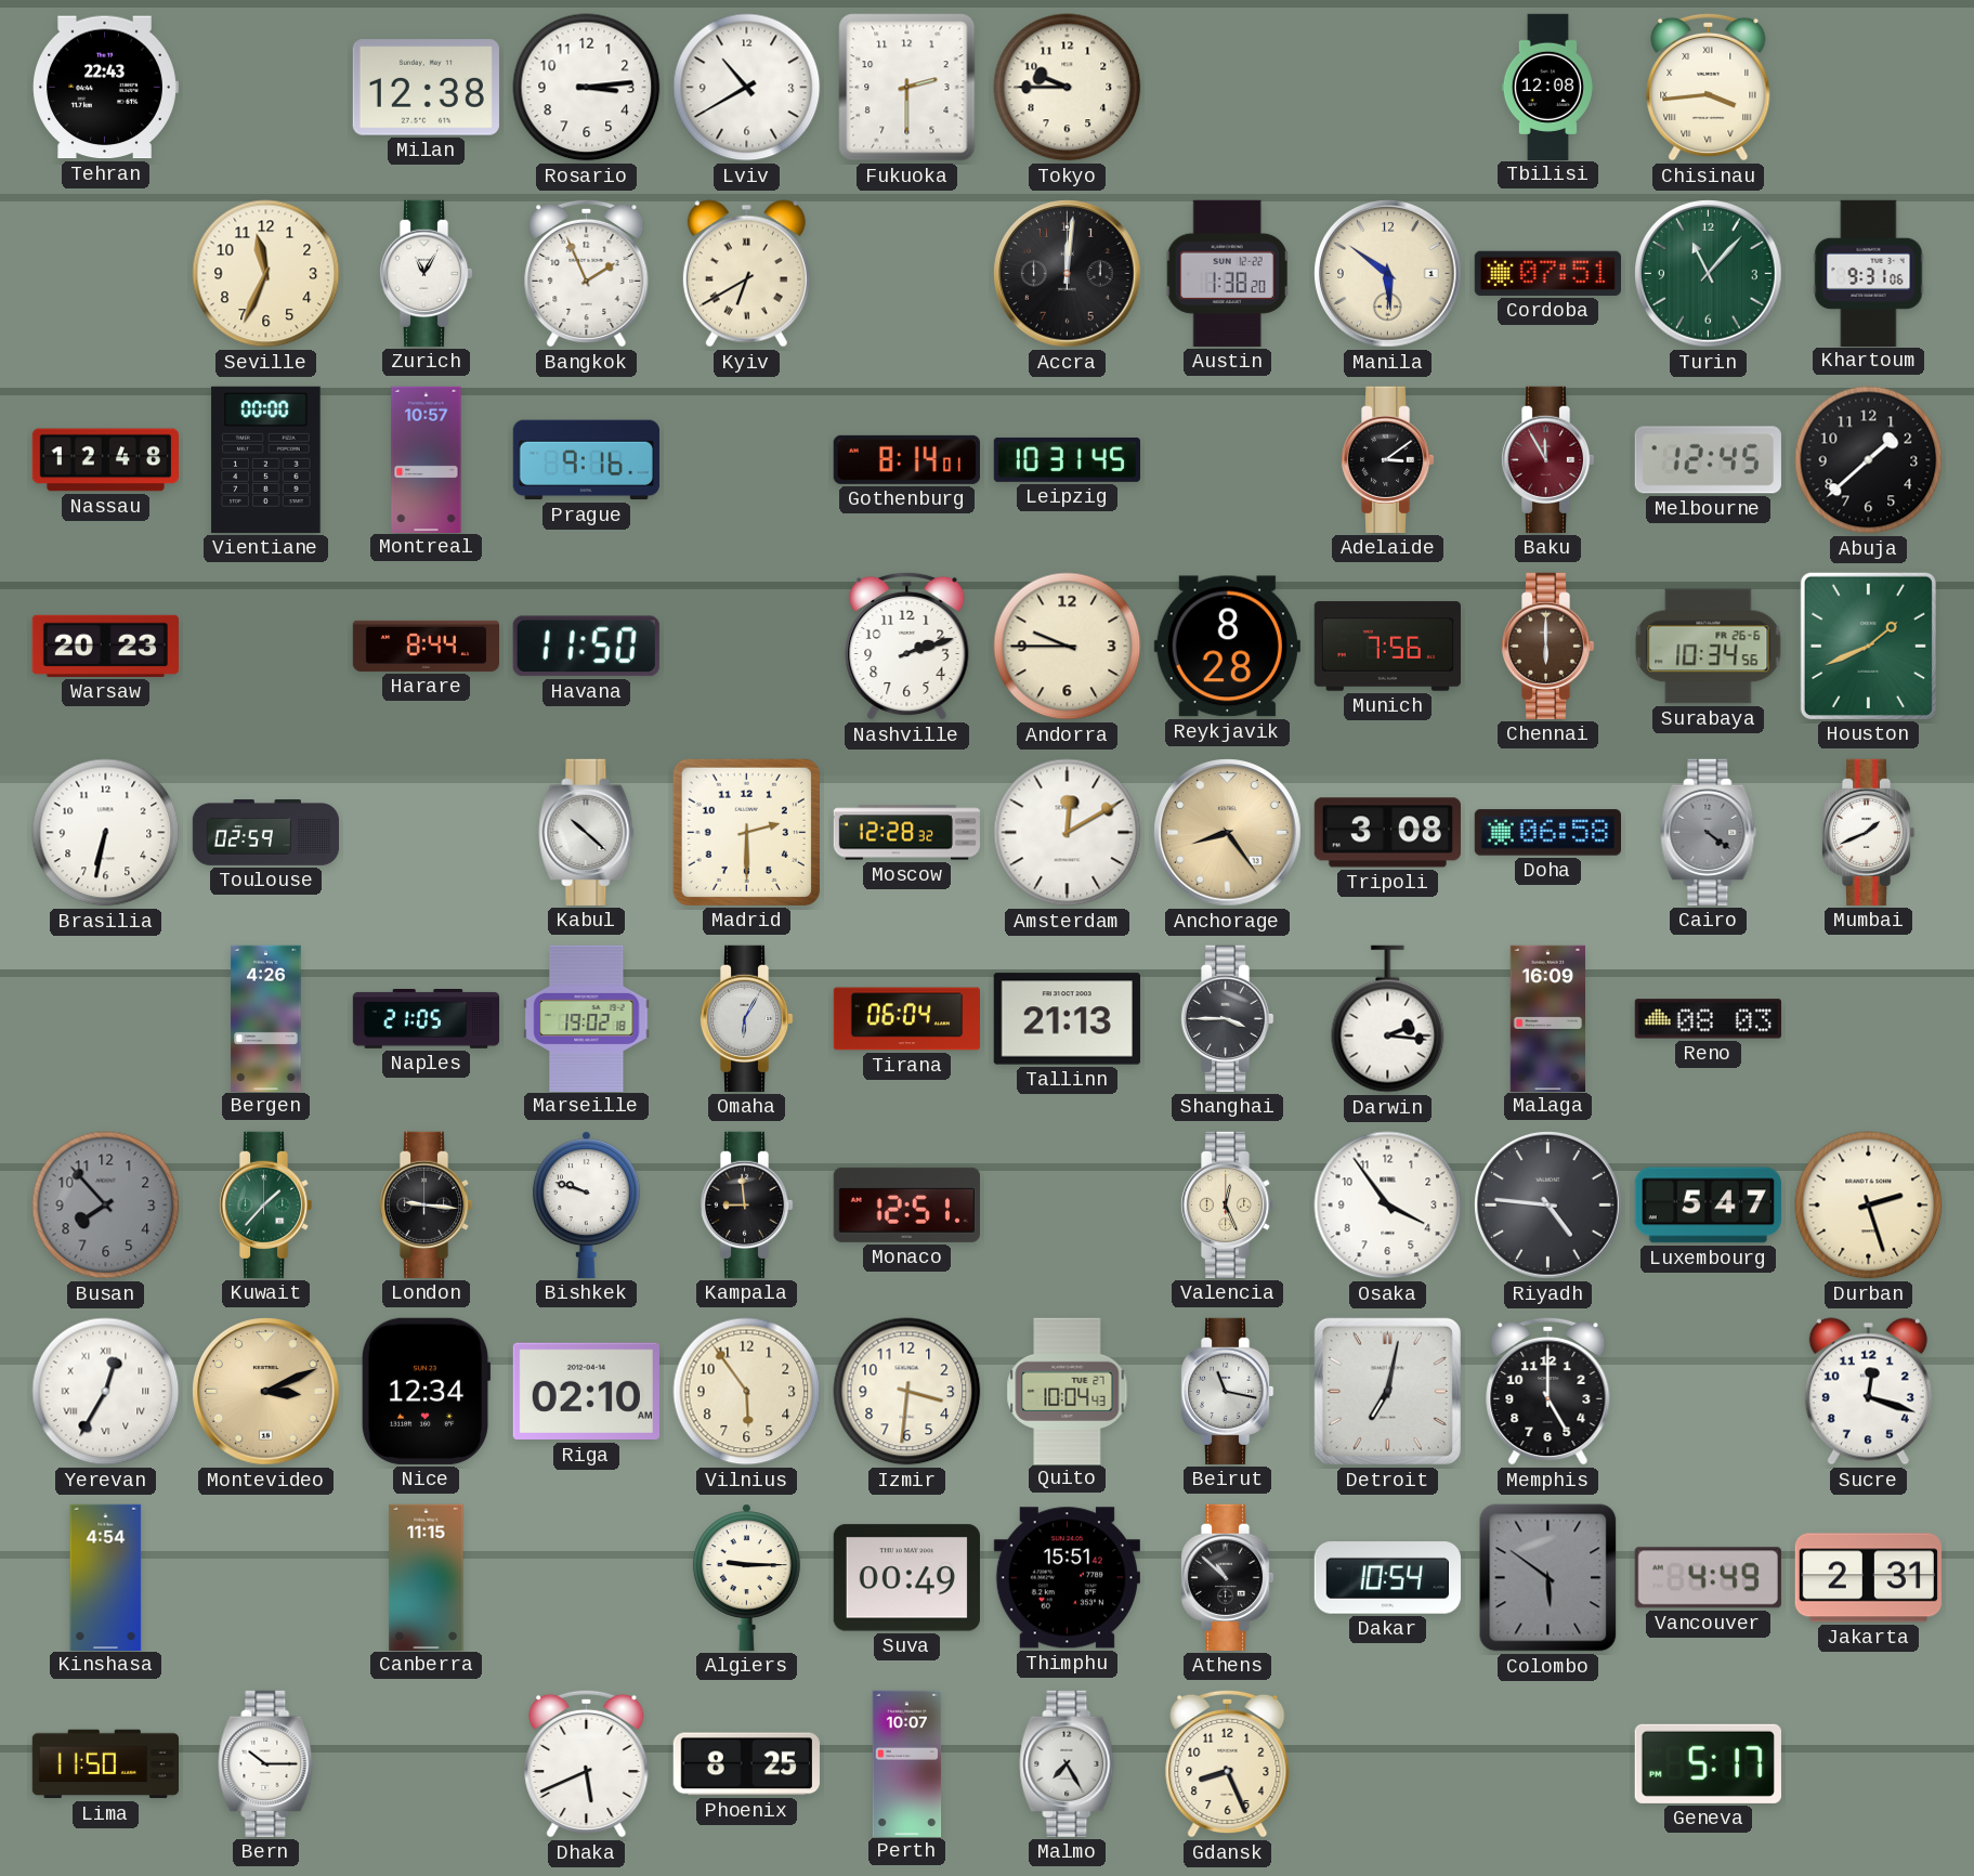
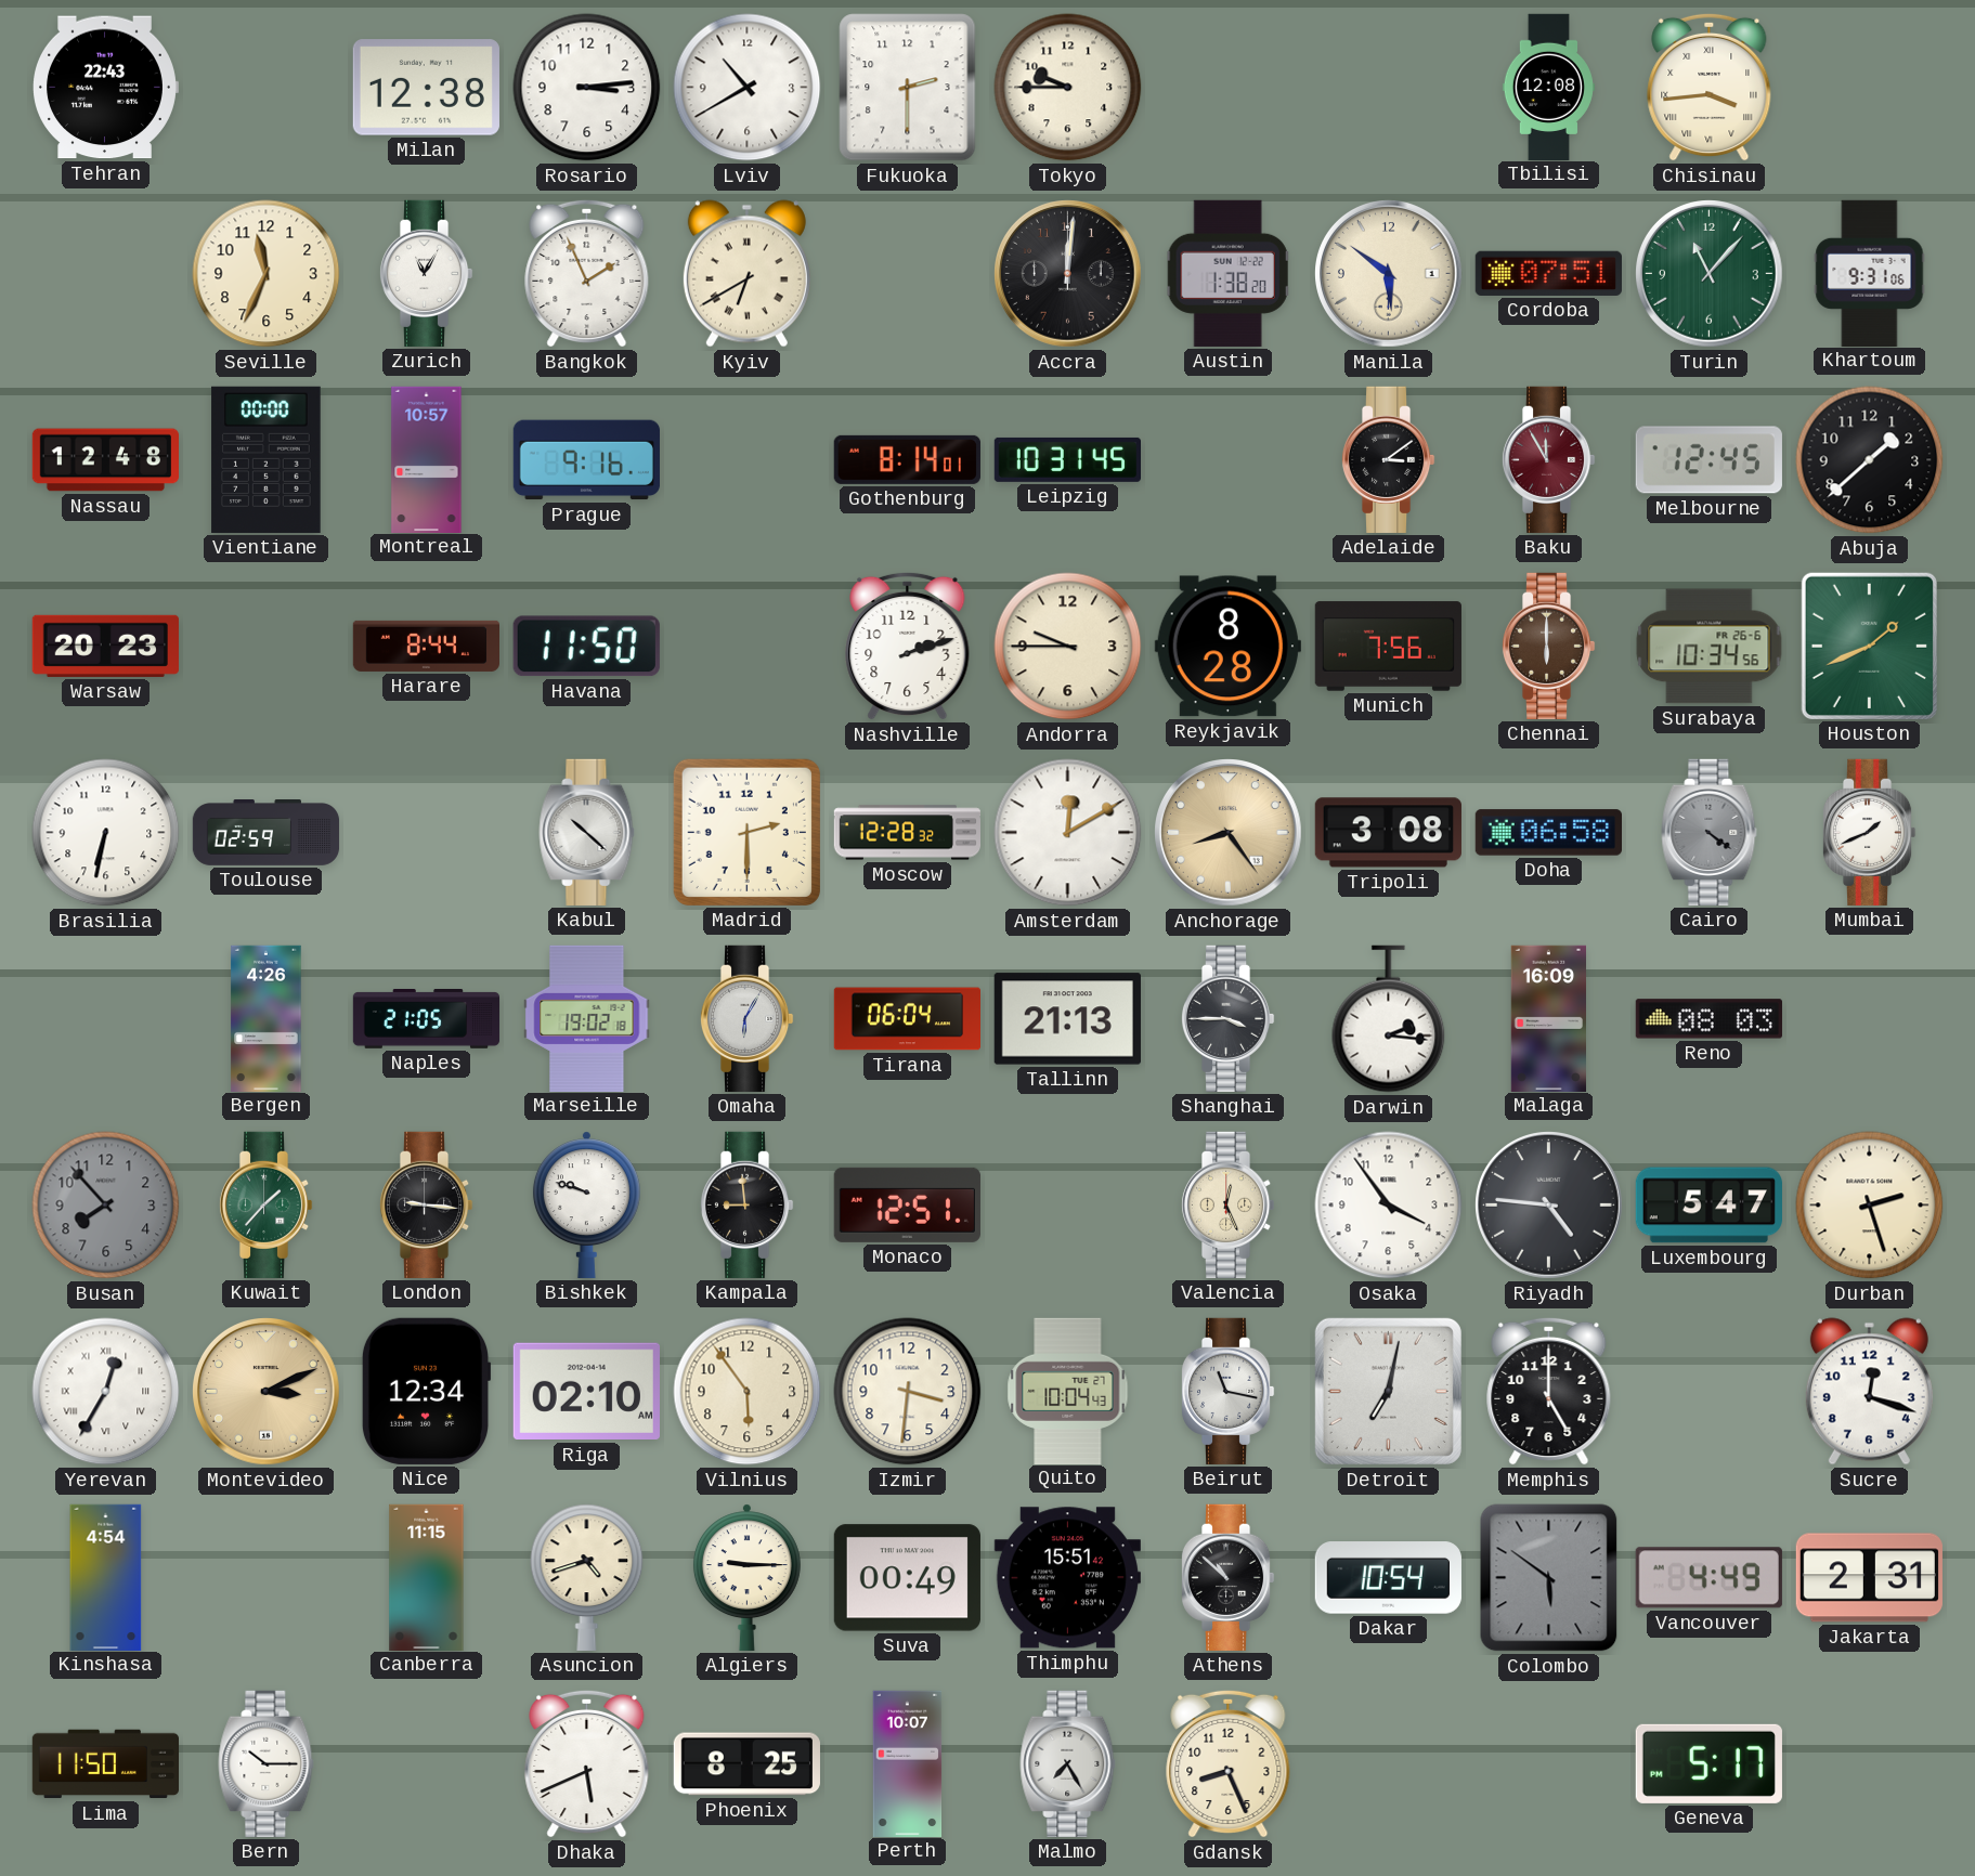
Asuncion: none -> 4:42 (587, 1577)
